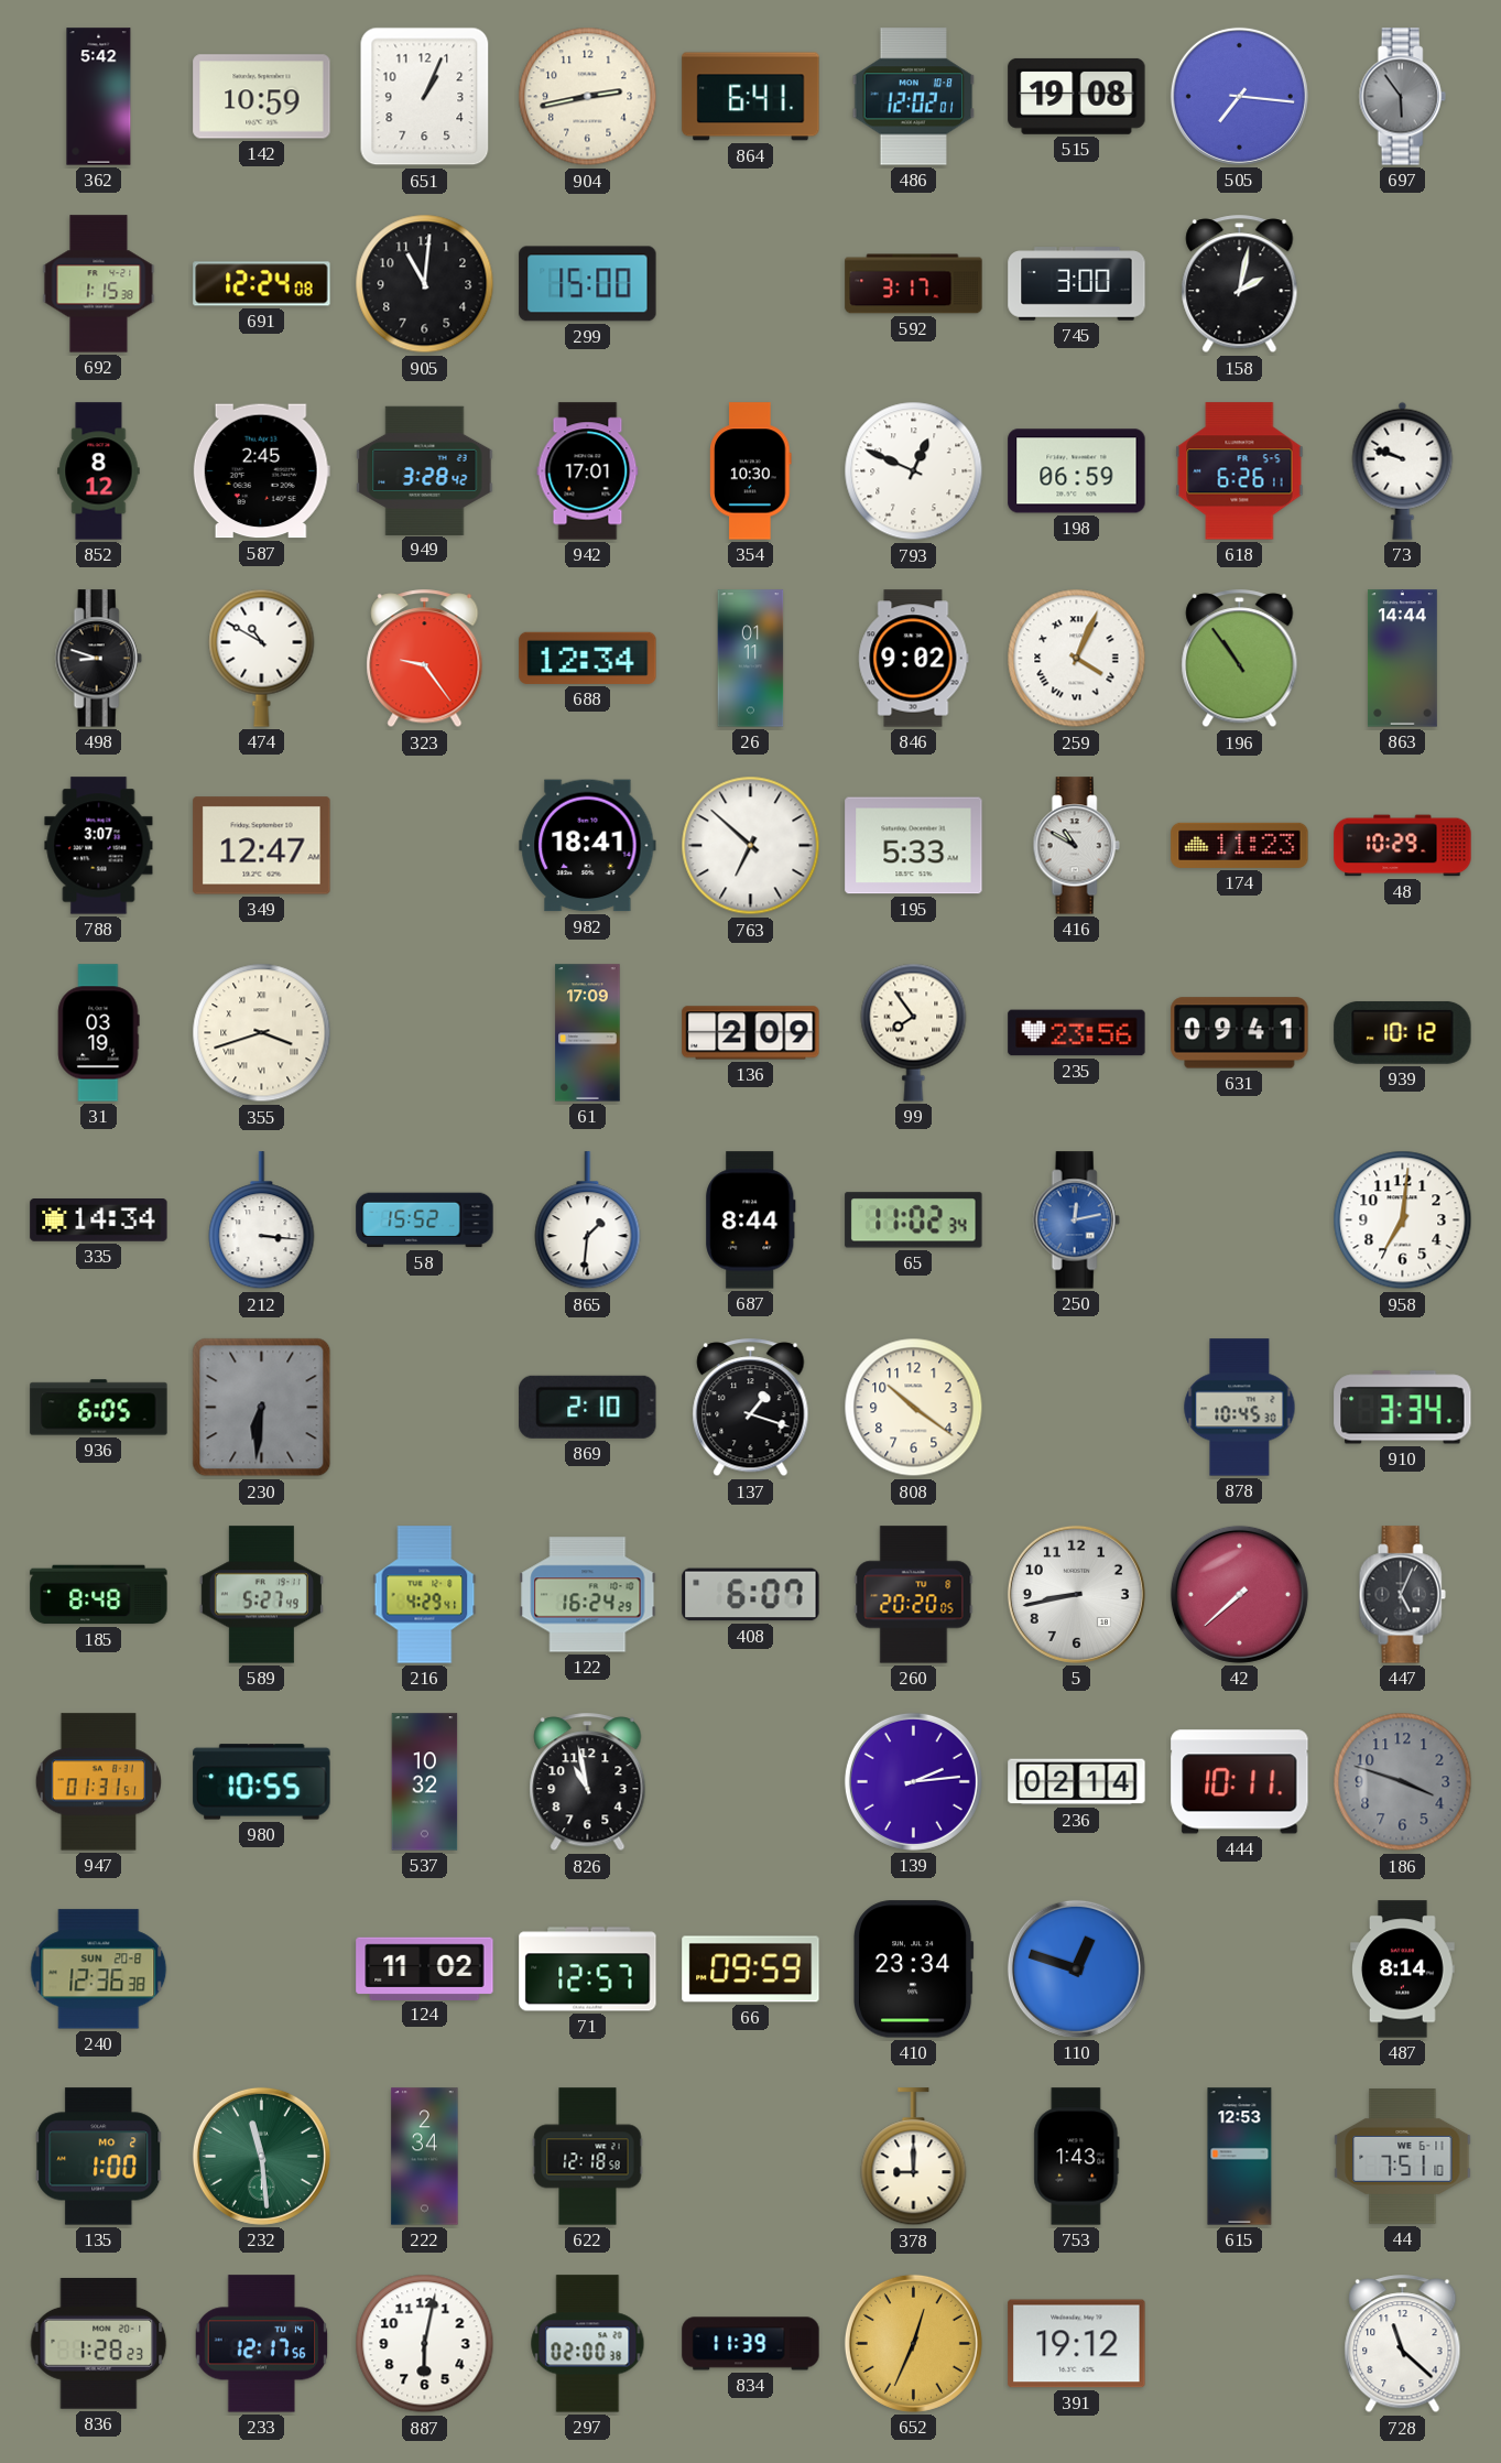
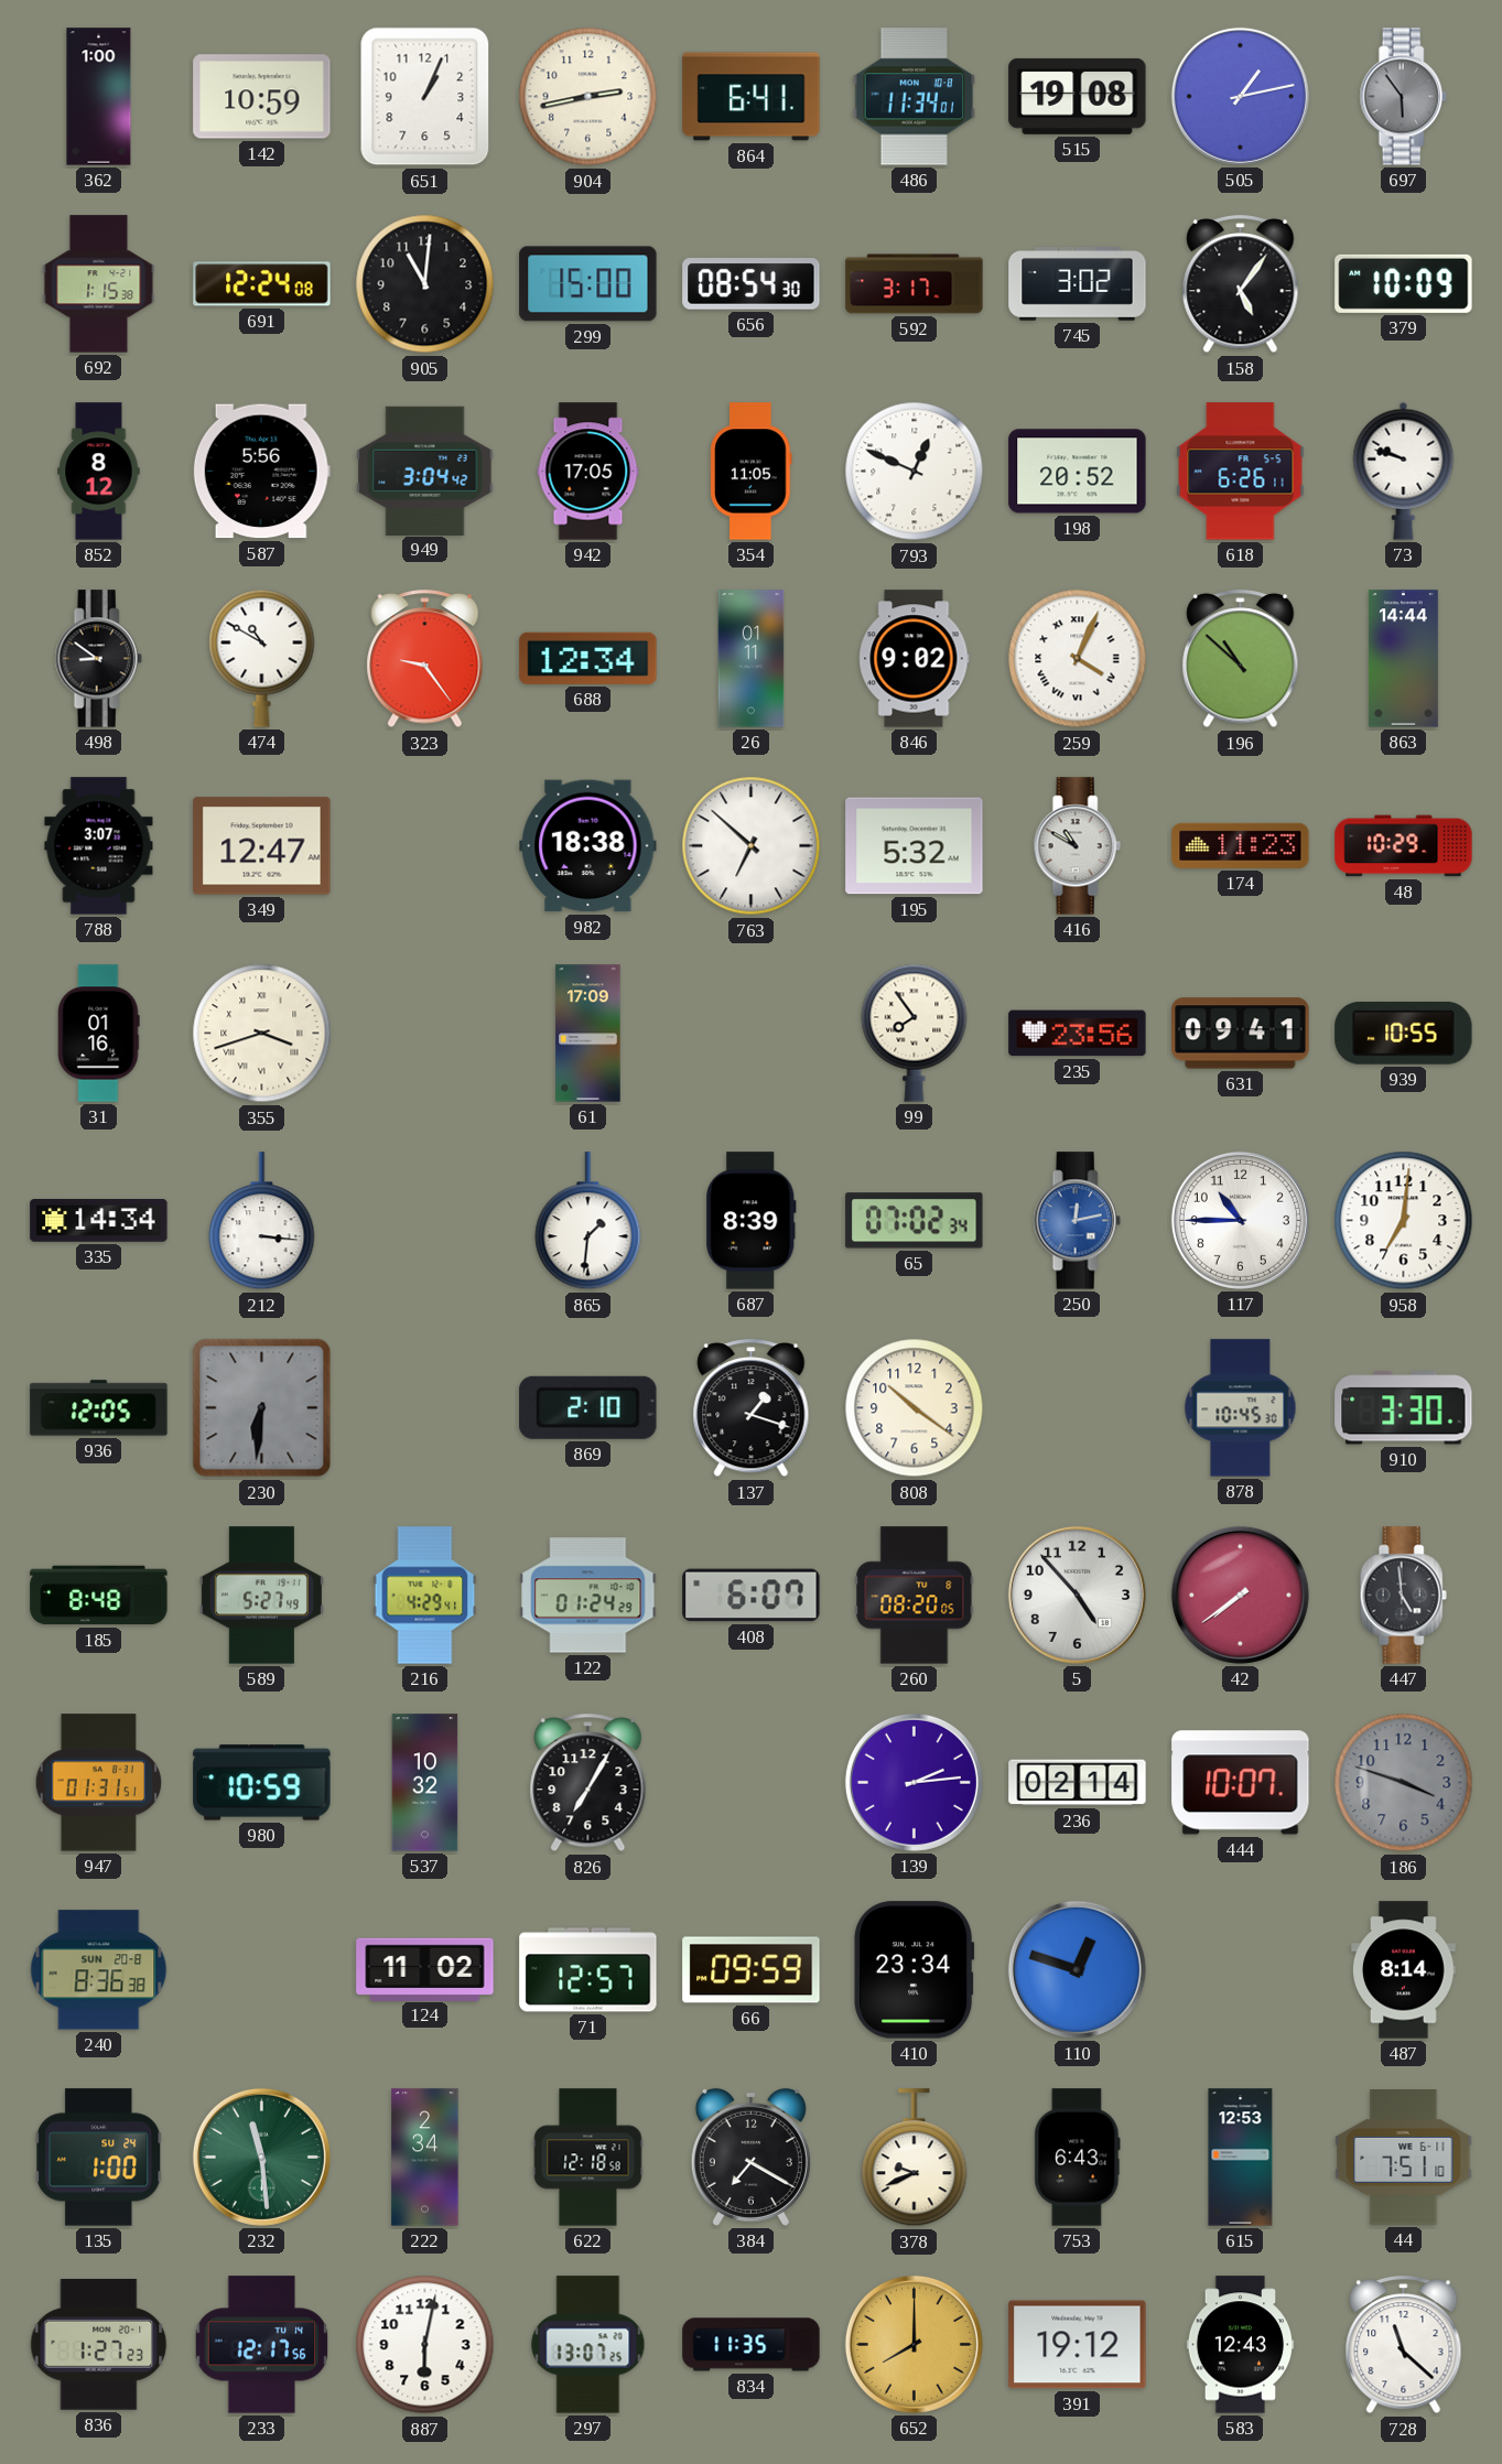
362: 5:42 -> 1:00 (99, 97)
486: 12:02 -> 11:34 (915, 97)
505: 7:16 -> 1:13 (1240, 96)
656: none -> 08:54 (752, 284)
745: 3:00 -> 3:02 (1078, 284)
158: 2:02 -> 5:06 (1241, 284)
379: none -> 10:09 (1404, 283)
587: 2:45 -> 5:56 (261, 472)
949: 3:28 -> 3:04 (425, 471)
942: 17:01 -> 17:05 (588, 472)
354: 10:30 -> 11:05 (752, 472)
198: 06:59 -> 20:52 (1078, 472)
498: 8:48 -> 8:51 (98, 659)
196: 10:54 -> 10:52 (1241, 659)
982: 18:41 -> 18:38 (588, 846)
195: 5:33 -> 5:32 (915, 846)
31: 03:19 -> 01:16 (98, 1034)
136: 2:09 -> none (751, 1033)
939: 10:12 -> 10:55 (1404, 1033)
58: 15:52 -> none (425, 1220)
687: 8:44 -> 8:39 (752, 1221)
65: 11:02 -> 07:02 (915, 1221)
117: none -> 10:45 (1240, 1220)
936: 6:05 -> 12:05 (99, 1408)
910: 3:34 -> 3:30 (1404, 1408)
122: 16:24 -> 01:24 (588, 1596)
260: 20:20 -> 08:20 (915, 1596)
5: 8:43 -> 4:53 (1077, 1595)
42: 7:38 -> 7:39 (1240, 1595)
447: 5:04 -> 4:59 (1403, 1596)
980: 10:55 -> 10:59 (262, 1783)
826: 10:58 -> 7:05 (588, 1783)
444: 10:11 -> 10:07 (1241, 1783)
240: 12:36 -> 8:36 (99, 1970)
135 date: MO 2 -> SU 24 (99, 2158)
384: none -> 7:20 (750, 2157)
378: 9:00 -> 9:41 (915, 2158)
753: 1:43 -> 6:43 (1078, 2158)
836: 1:28 -> 1:27 (99, 2345)
297: 02:00 -> 13:07 (588, 2345)
834: 11:39 -> 11:35 (752, 2345)
652: 12:34 -> 8:00 (914, 2344)
583: none -> 12:43 (1241, 2345)
